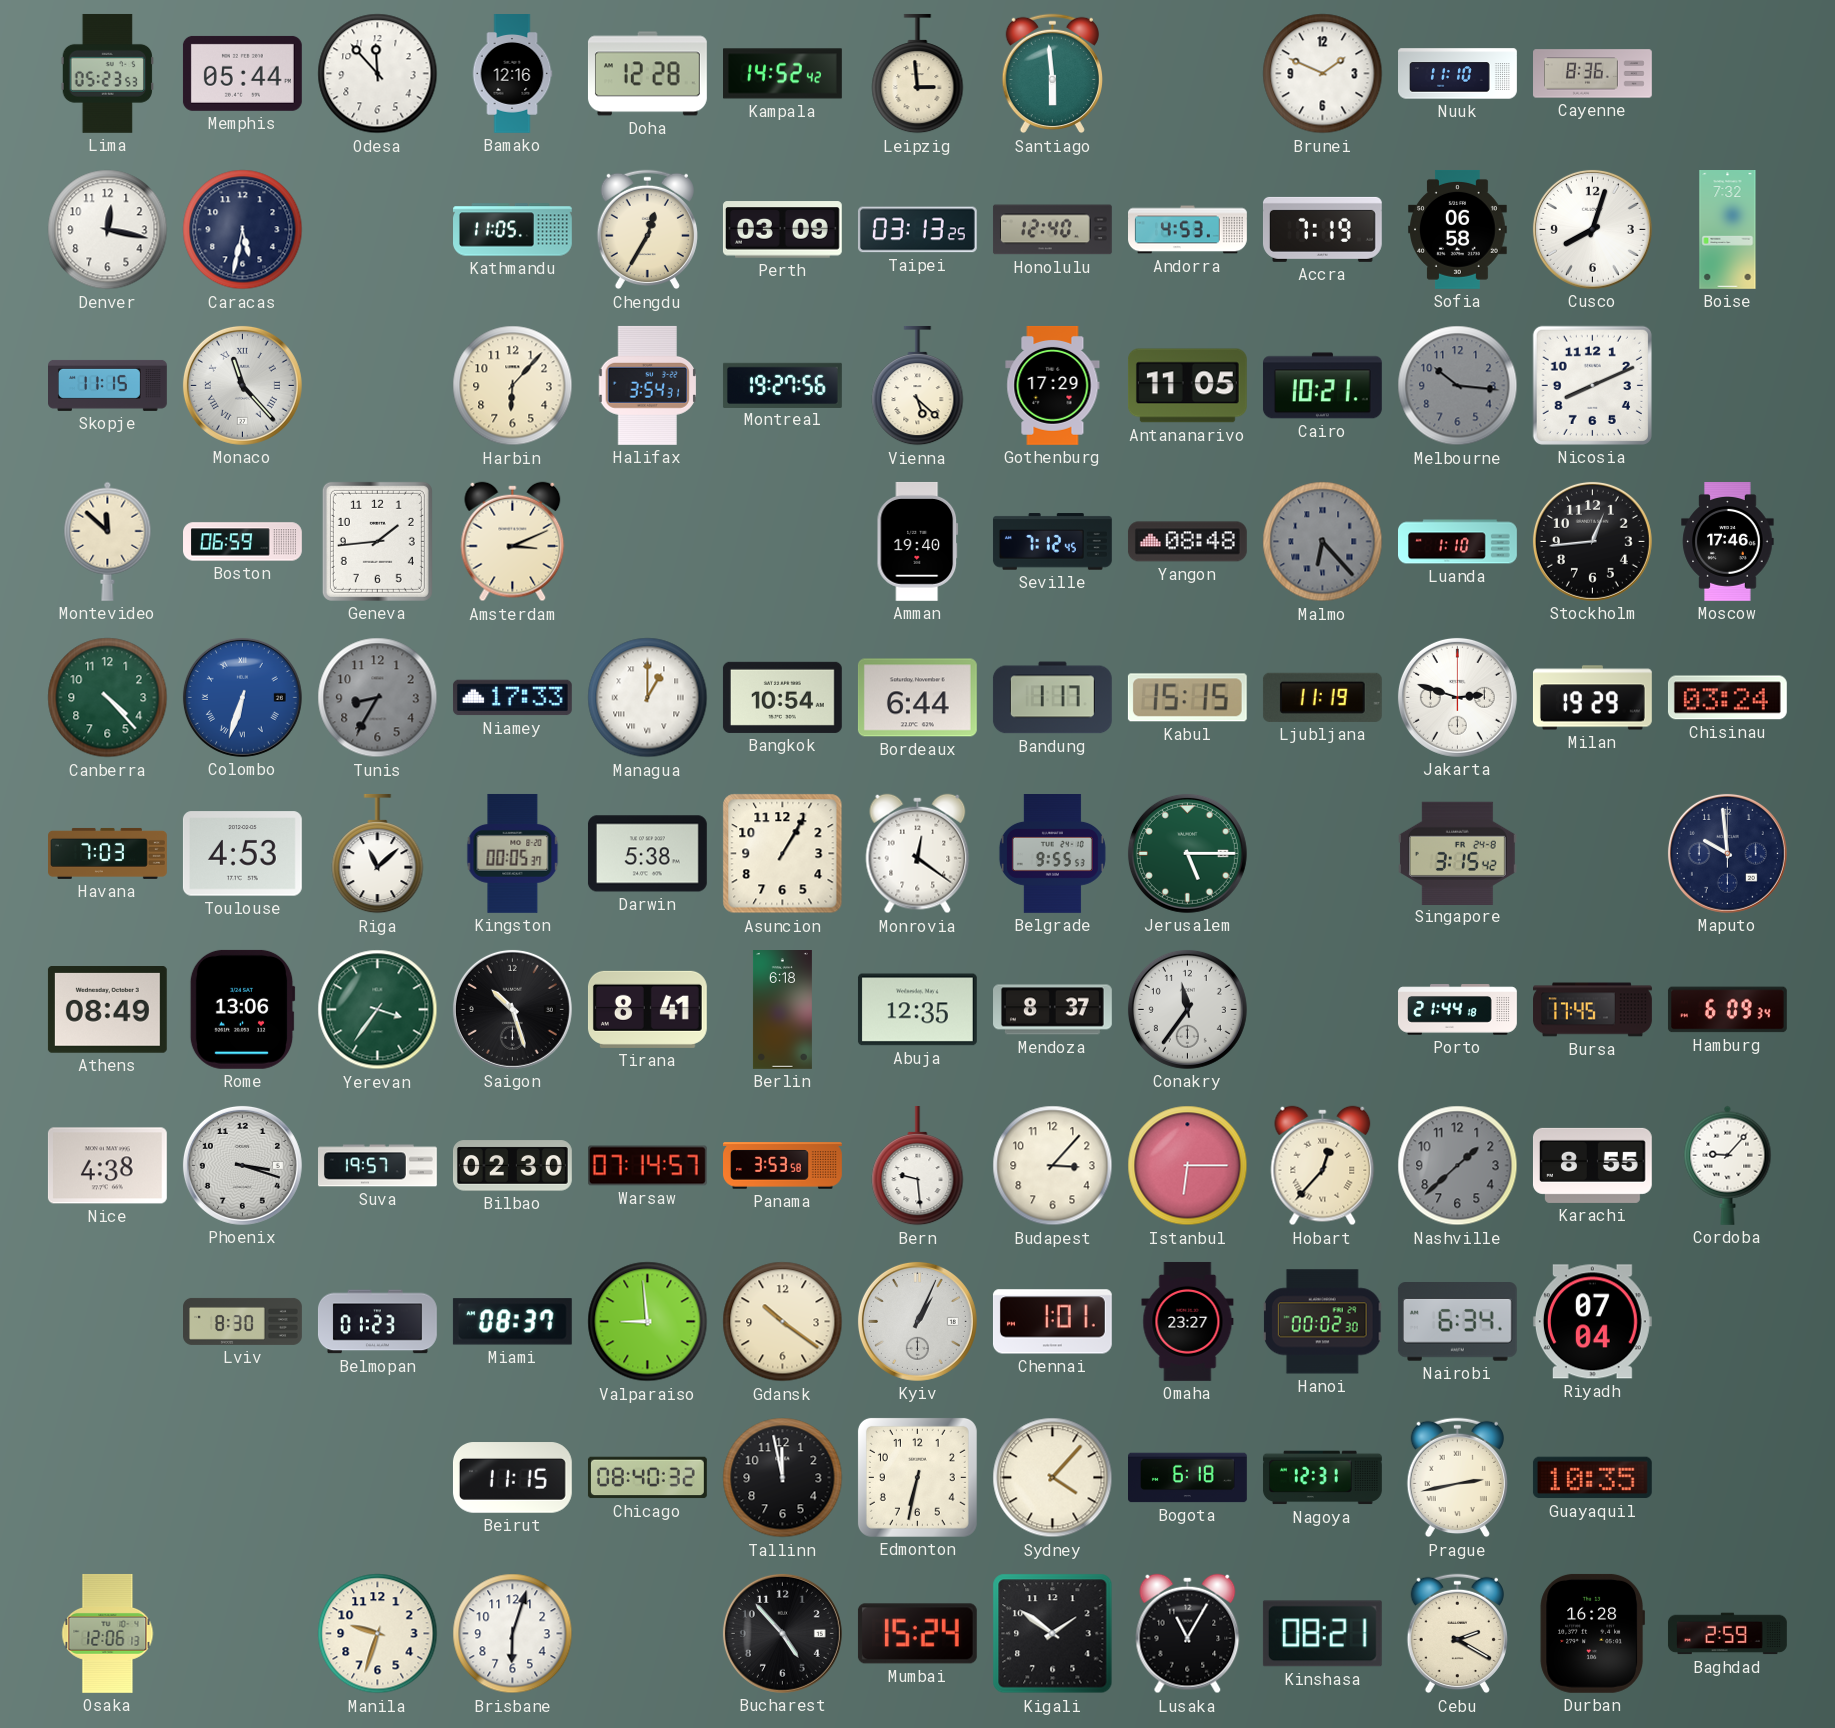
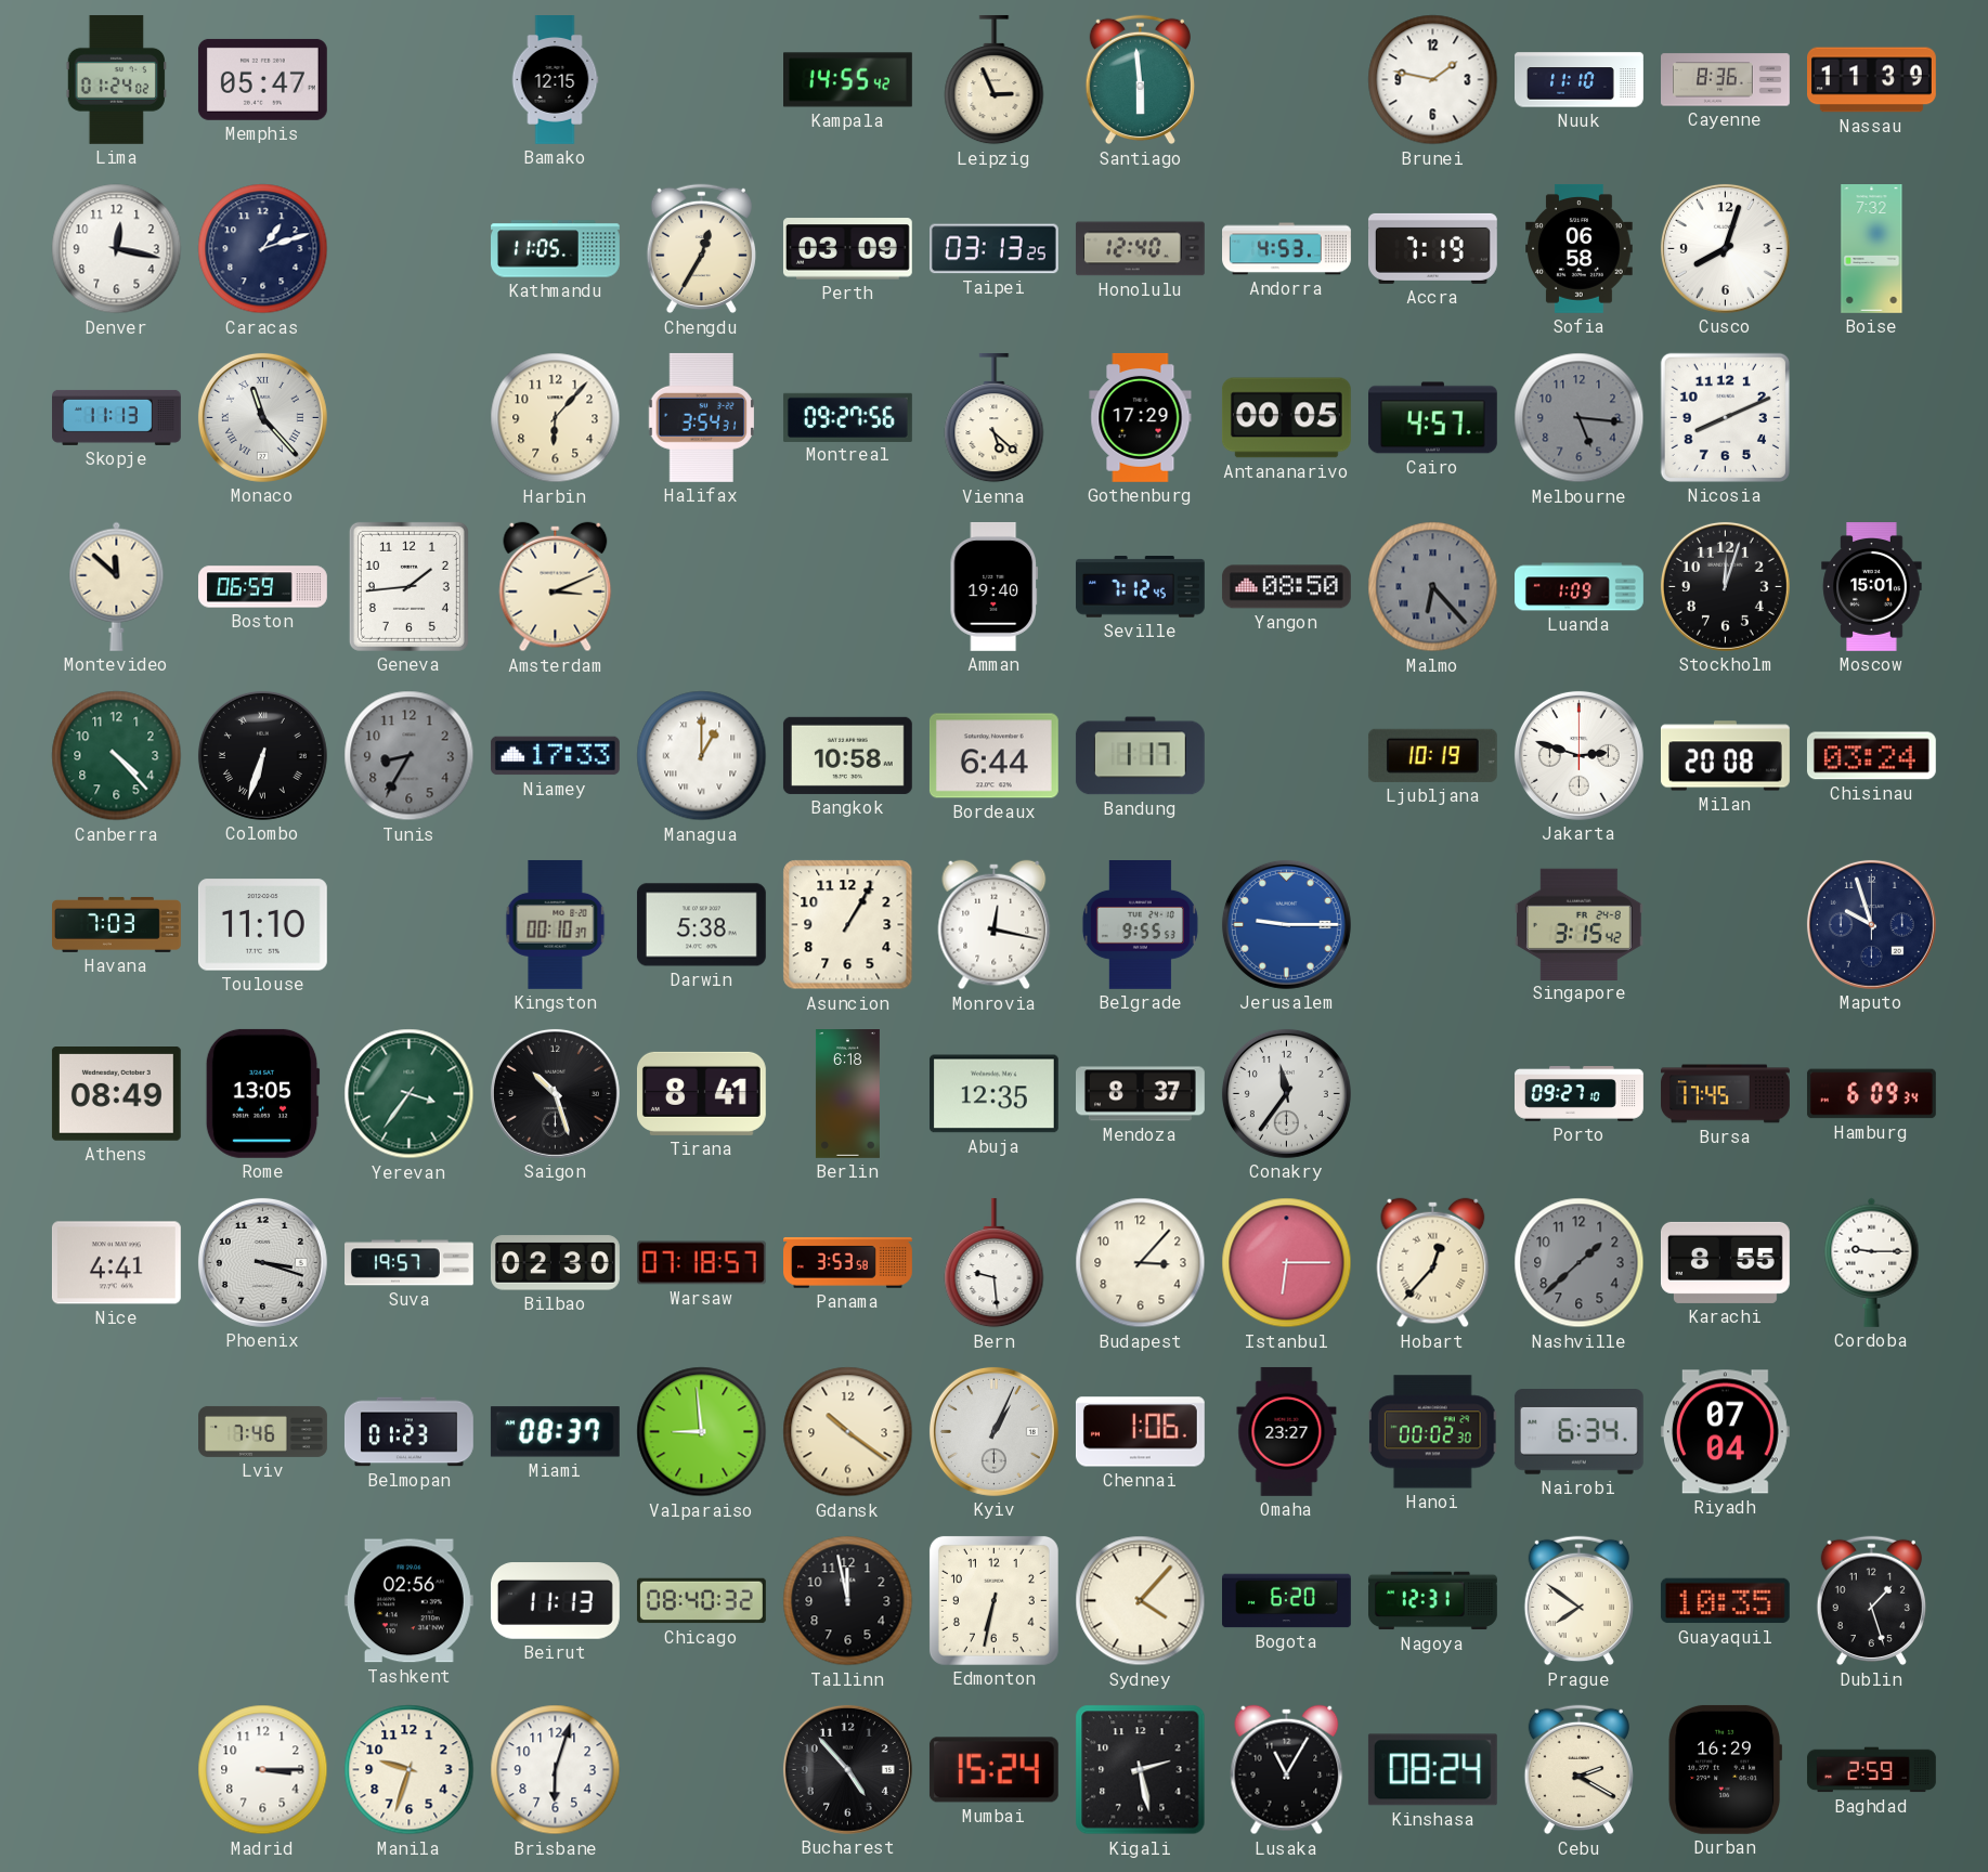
Lima: 05:23 -> 01:24 (117, 79)
Memphis: 05:44 -> 05:47 (262, 79)
Odesa: 11:53 -> none (378, 74)
Bamako: 12:16 -> 12:15 (555, 80)
Doha: 12:28 -> none (647, 74)
Kampala: 14:52 -> 14:55 (848, 80)
Leipzig: 2:59 -> 2:56 (995, 80)
Brunei: 1:49 -> 1:47 (1433, 80)
Nassau: none -> 11:39 (1872, 80)
Caracas: 5:32 -> 1:12 (263, 249)
Skopje: 11:15 -> 11:13 (117, 417)
Montreal: 19:27 -> 09:27 (847, 417)
Antananarivo: 11:05 -> 00:05 (1286, 418)
Cairo: 10:21 -> 4:57 (1432, 418)
Melbourne: 10:16 -> 5:16 (1580, 418)
Yangon: 08:48 -> 08:50 (1286, 587)
Luanda: 1:10 -> 1:09 (1580, 587)
Stockholm: 12:44 -> 12:03 (1725, 586)
Moscow: 17:46 -> 15:01 (1872, 587)
Colombo dial: blue -> black (262, 755)
Bangkok: 10:54 -> 10:58 (847, 755)
Kabul: 15:15 -> none (1187, 698)
Ljubljana: 11:19 -> 10:19 (1432, 755)
Milan: 19:29 -> 20:08 (1725, 756)
Toulouse: 4:53 -> 11:10 (262, 925)
Riga: 11:08 -> none (378, 854)
Kingston: 00:05 -> 00:10 (556, 924)
Monrovia: 12:21 -> 12:17 (995, 925)
Jerusalem: 5:15 -> 9:15 (1286, 924)
Jerusalem dial: green -> blue (1286, 924)
Maputo: 9:59 -> 9:57 (1871, 924)
Rome: 13:06 -> 13:05 (262, 1093)
Porto: 21:44 -> 09:27 (1580, 1094)
Nice: 4:38 -> 4:41 (116, 1263)
Warsaw: 07:14 -> 07:18 (702, 1263)
Cordoba: 9:07 -> 9:15 (1872, 1262)
Lviv: 8:30 -> 7:46 (263, 1431)
Chennai: 1:01 -> 1:06 (1140, 1432)
Tashkent: none -> 02:56 (408, 1601)
Beirut: 11:15 -> 11:13 (555, 1601)
Bogota: 6:18 -> 6:20 (1287, 1601)
Prague: 2:43 -> 7:51 (1578, 1601)
Dublin: none -> 1:27 (1871, 1601)
Osaka: 12:06 -> none (108, 1633)
Madrid: none -> 3:15 (263, 1770)
Kigali: 1:51 -> 2:28 (1141, 1770)
Kinshasa: 08:21 -> 08:24 (1432, 1770)
Durban: 16:28 -> 16:29 (1725, 1769)
